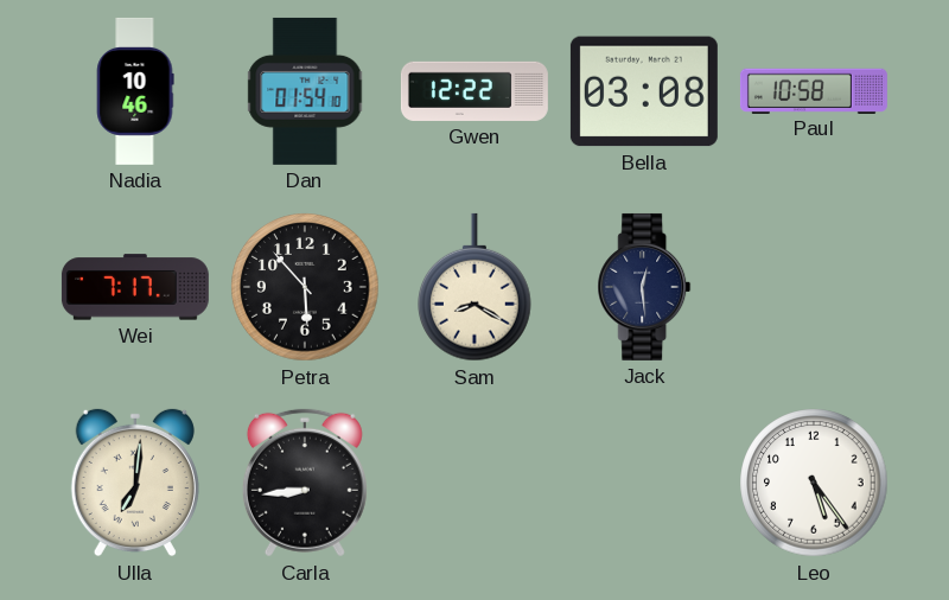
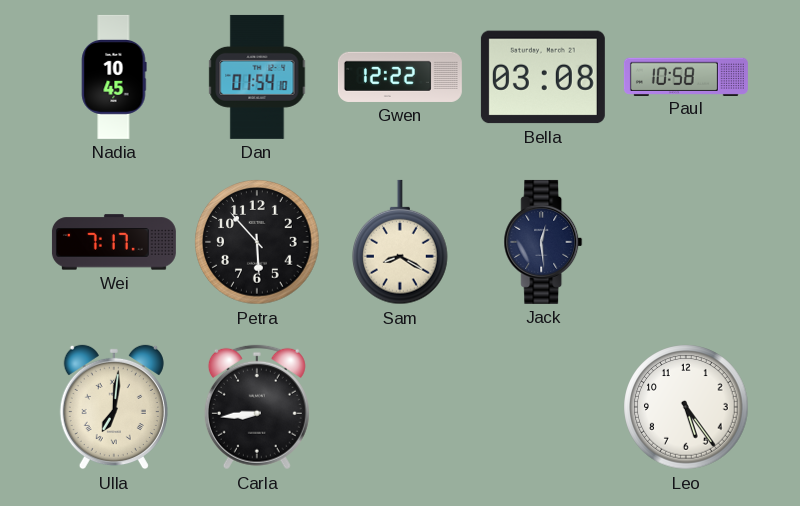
Nadia: 10:46 -> 10:45 (114, 77)
